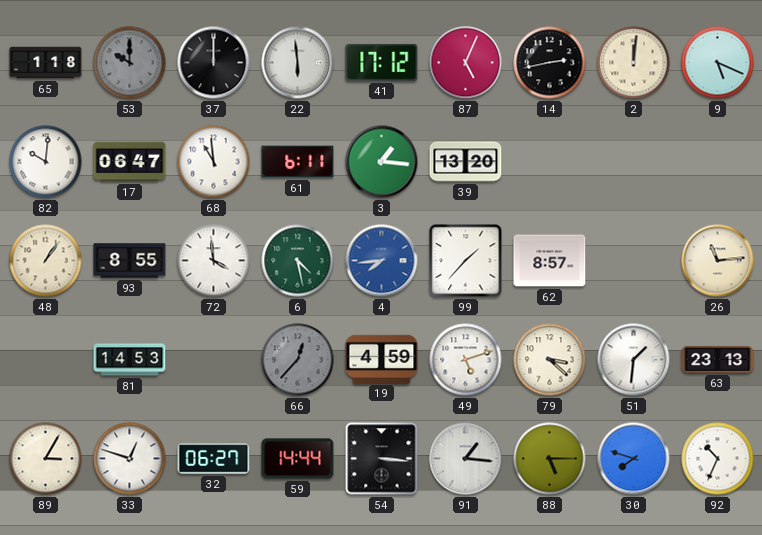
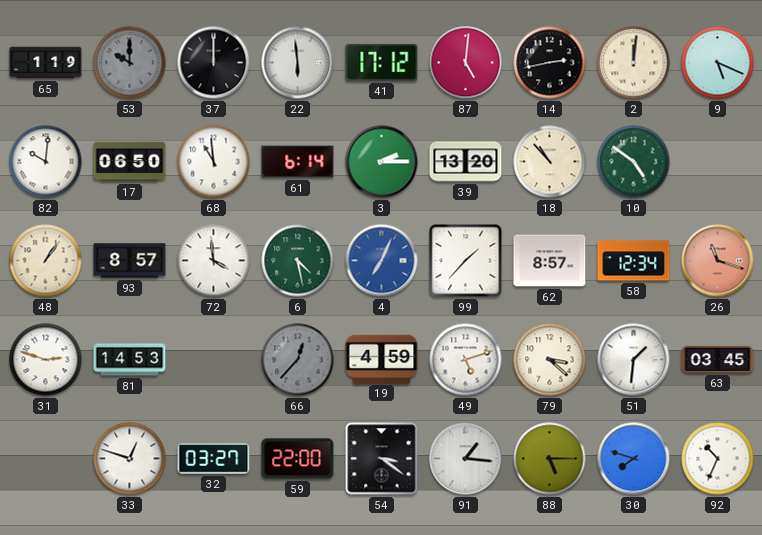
65: 1:18 -> 1:19 (46, 63)
87: 5:04 -> 5:01 (466, 63)
17: 06:47 -> 06:50 (130, 162)
61: 6:11 -> 6:14 (298, 162)
3: 1:16 -> 2:15 (382, 162)
18: none -> 10:53 (550, 162)
10: none -> 4:51 (634, 162)
93: 8:55 -> 8:57 (130, 261)
4: 7:44 -> 7:04 (382, 261)
58: none -> 12:34 (634, 261)
26: 11:14 -> 11:18 (718, 261)
26 dial: cream -> salmon (718, 261)
31: none -> 2:48 (46, 360)
63: 23:13 -> 03:45 (718, 359)
89: 3:05 -> none (46, 459)
32: 06:27 -> 03:27 (214, 459)
59: 14:44 -> 22:00 (298, 459)
54: 3:16 -> 3:21 (382, 459)
